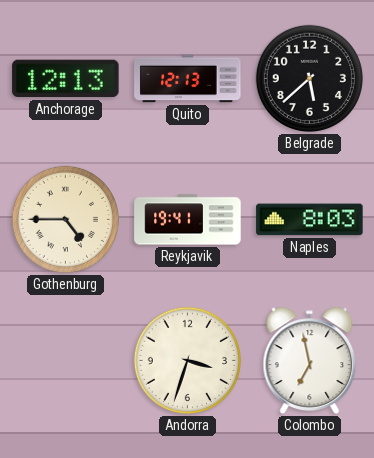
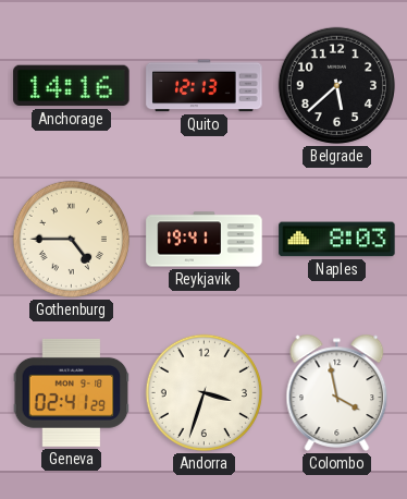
Anchorage: 12:13 -> 14:16 (72, 86)
Geneva: none -> 02:41 (72, 392)
Colombo: 6:58 -> 3:58 (337, 392)
